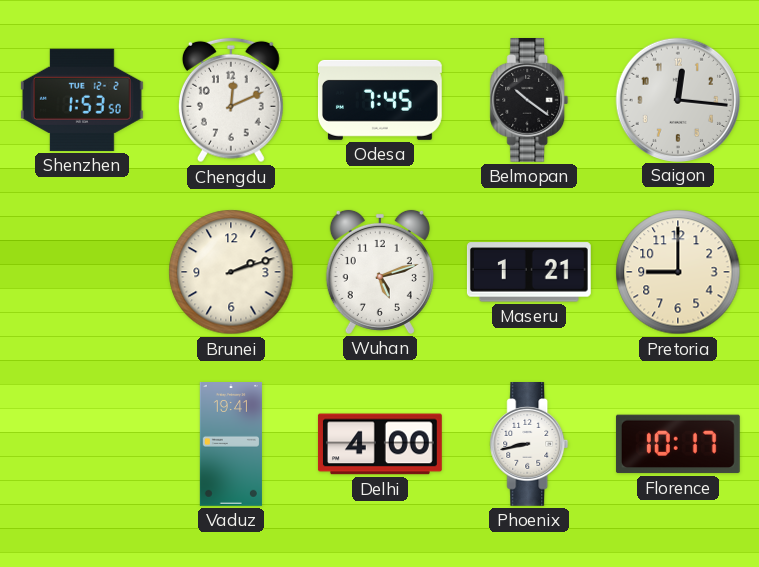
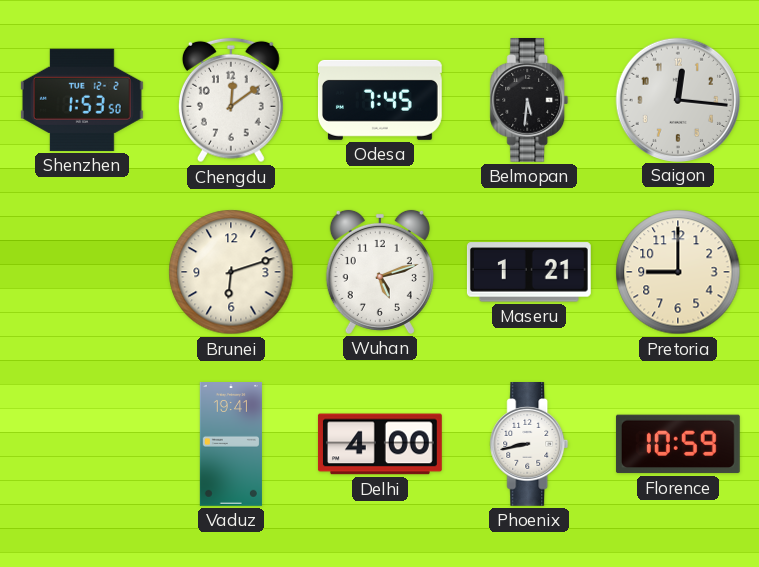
Chengdu: 12:11 -> 12:09 (231, 100)
Belmopan: 10:21 -> 5:31 (529, 101)
Brunei: 2:12 -> 6:12 (231, 272)
Florence: 10:17 -> 10:59 (678, 444)
